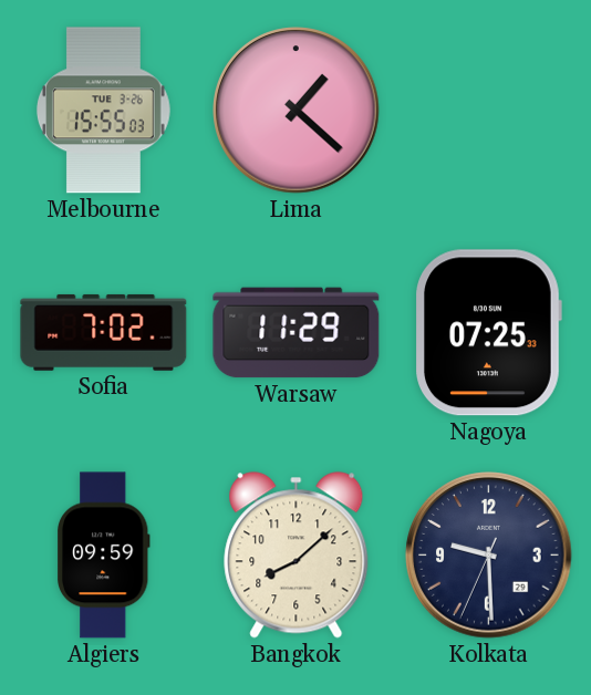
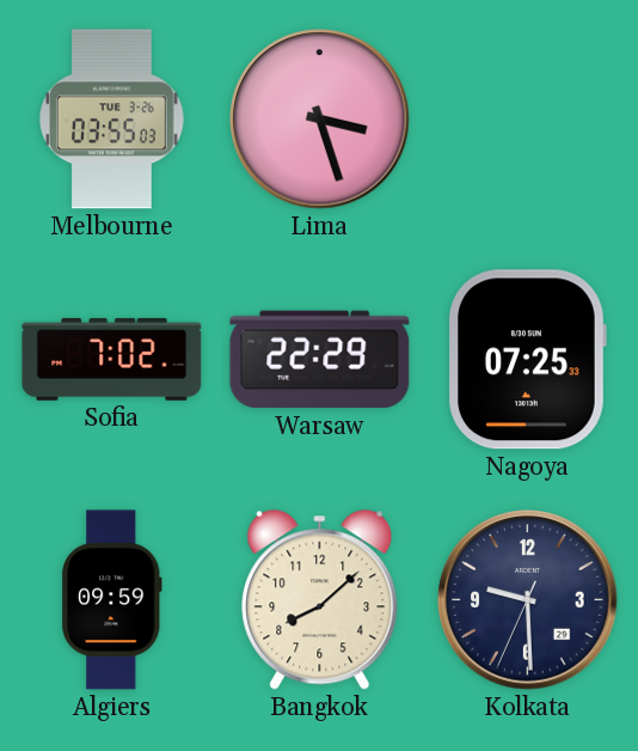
Melbourne: 15:55 -> 03:55 (111, 120)
Lima: 1:22 -> 3:27 (320, 120)
Warsaw: 11:29 -> 22:29 (320, 360)
